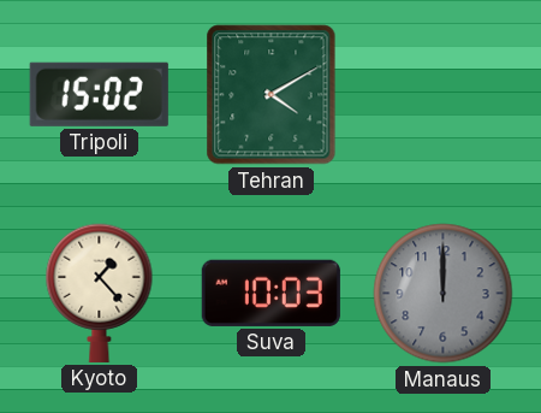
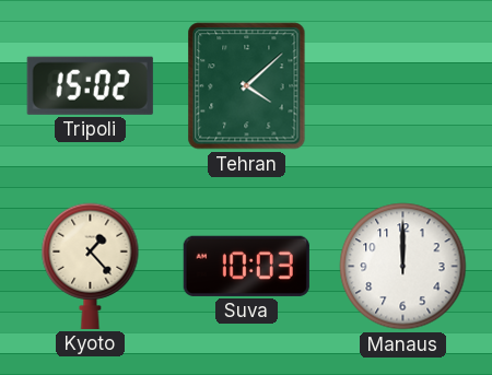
Tehran: 4:10 -> 4:08 (247, 86)
Manaus dial: grey -> white (403, 267)
